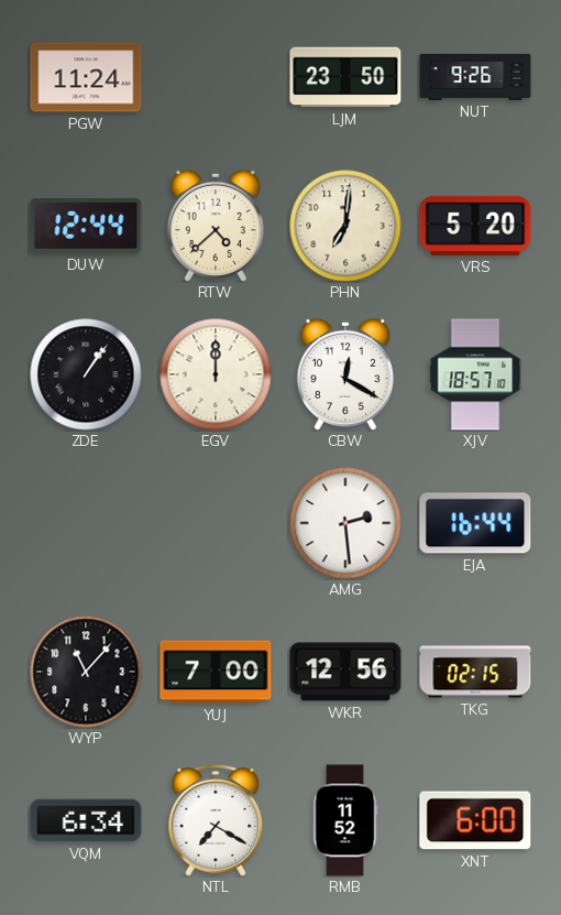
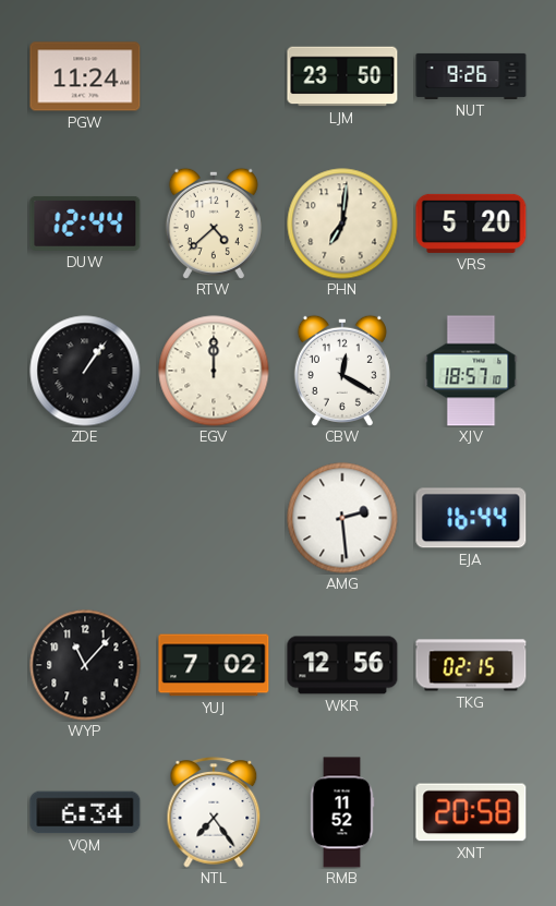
YUJ: 7:00 -> 7:02 (214, 665)
NTL: 7:20 -> 7:24 (214, 812)
XNT: 6:00 -> 20:58 (471, 812)
